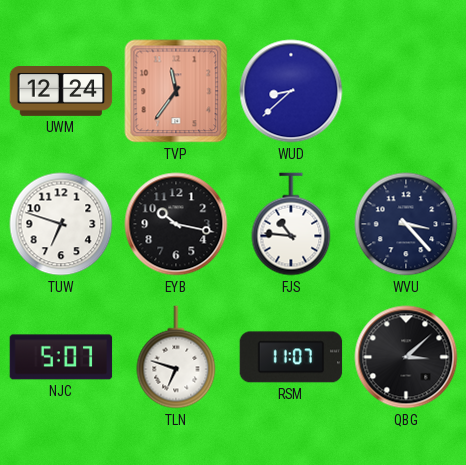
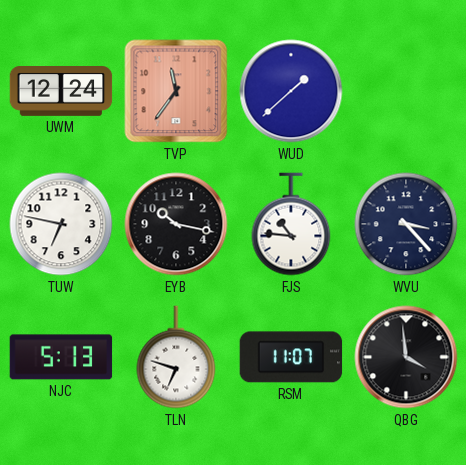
WUD: 8:38 -> 1:38 (291, 91)
TUW: 6:48 -> 6:47 (61, 224)
NJC: 5:07 -> 5:13 (61, 357)
QBG: 3:08 -> 3:59 (406, 357)
